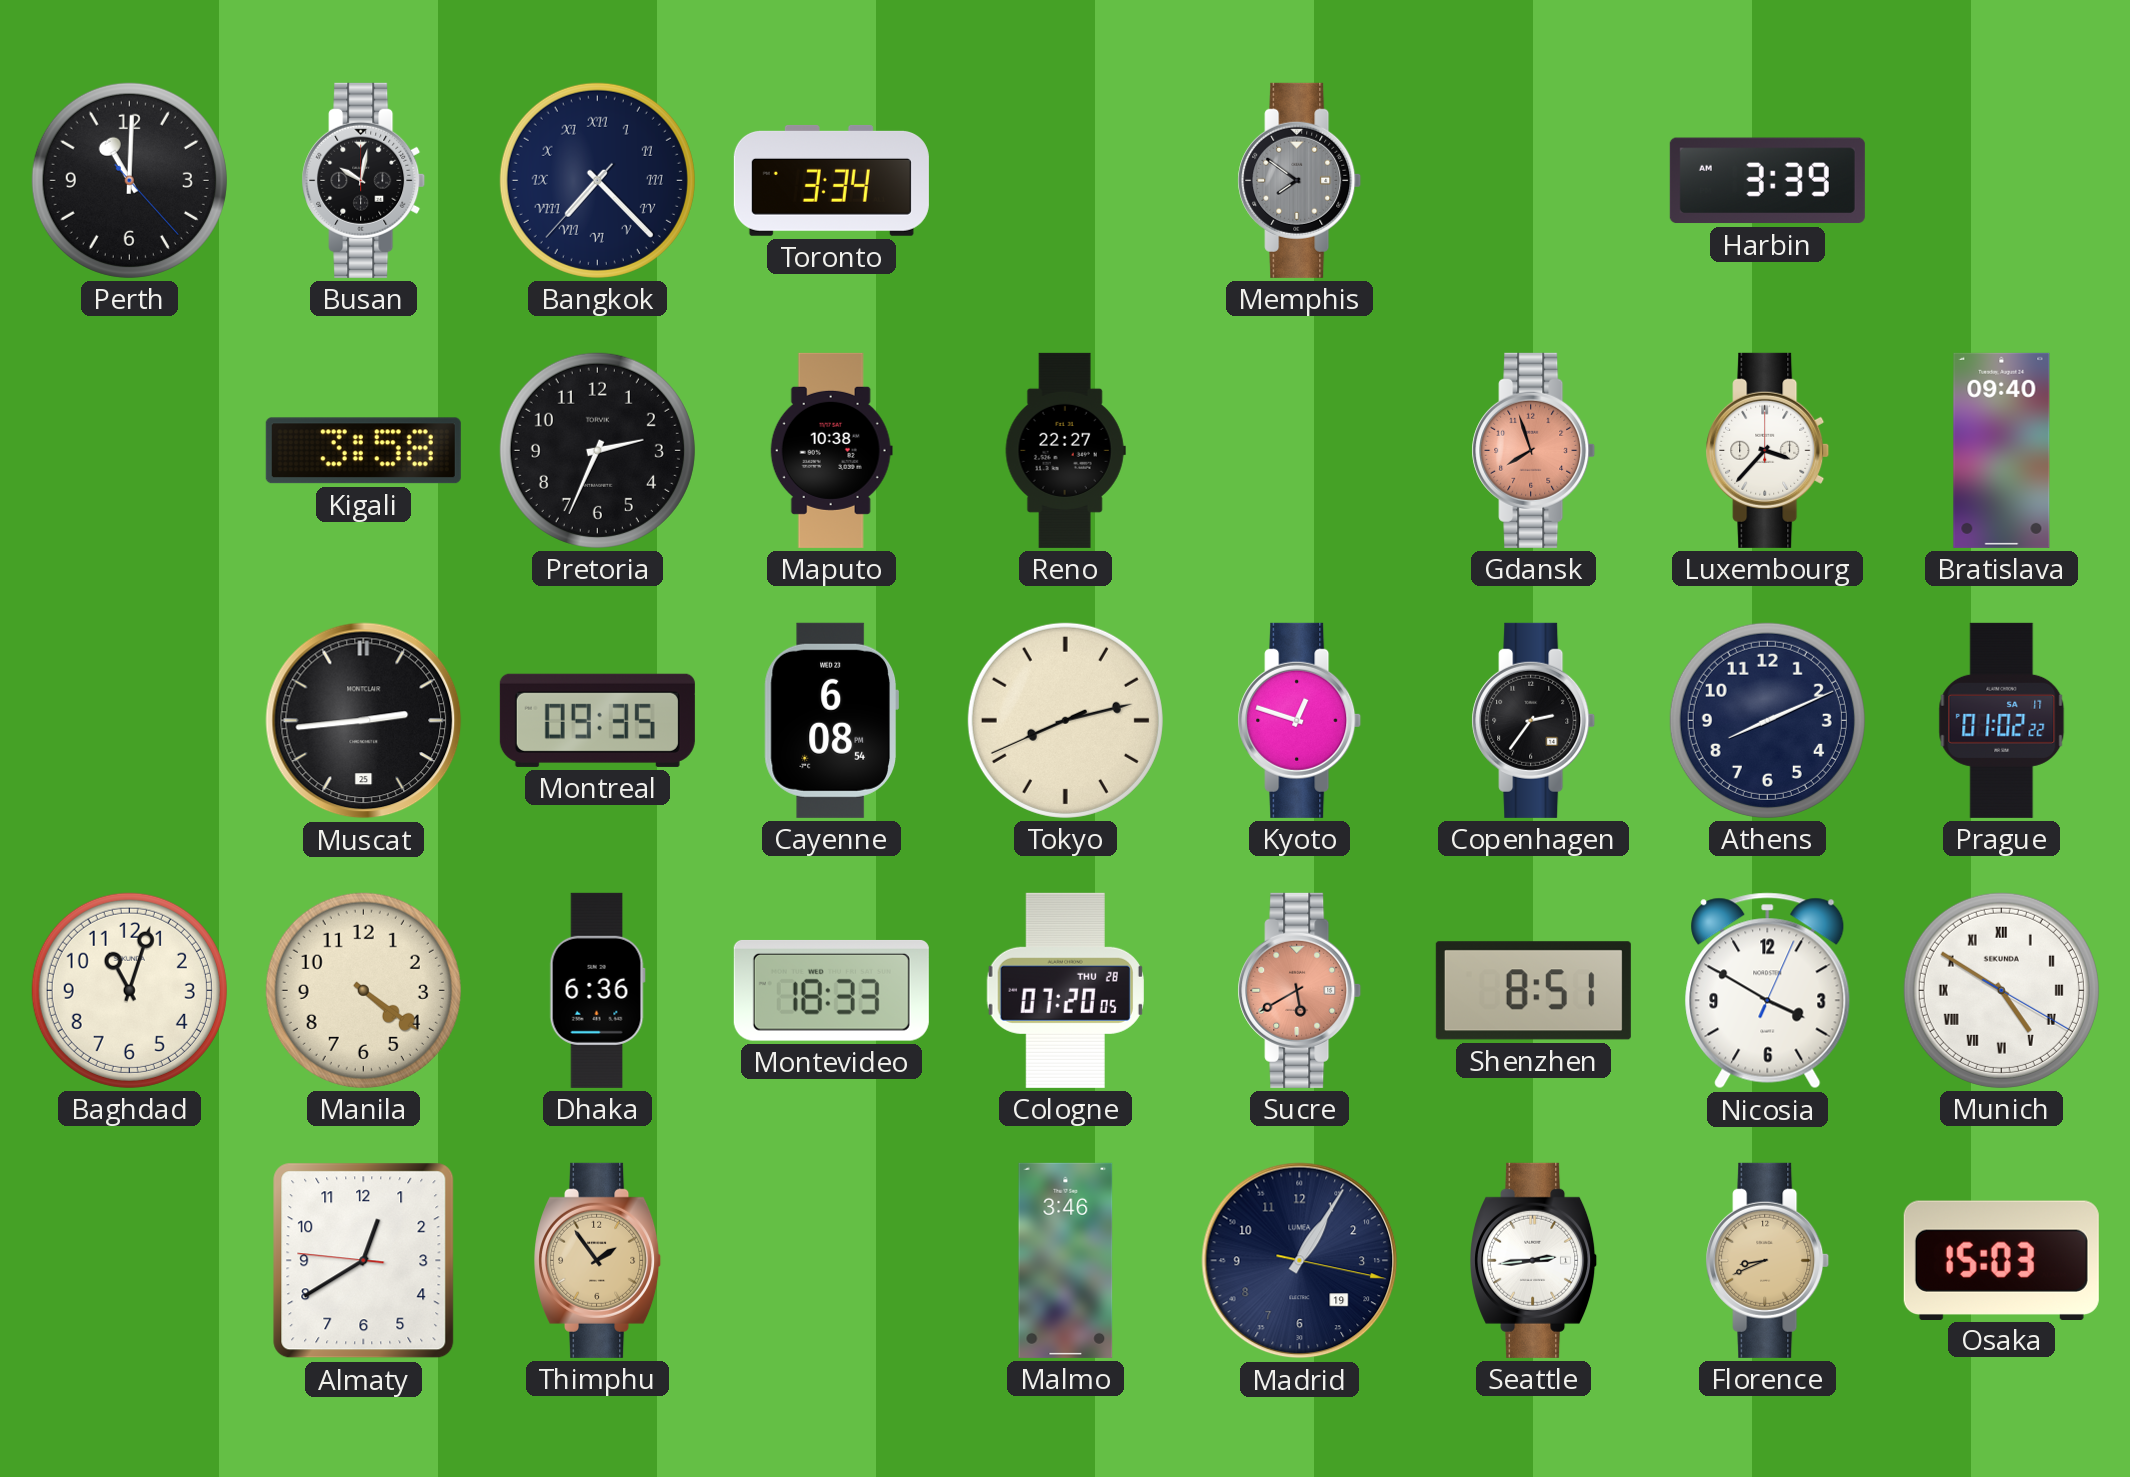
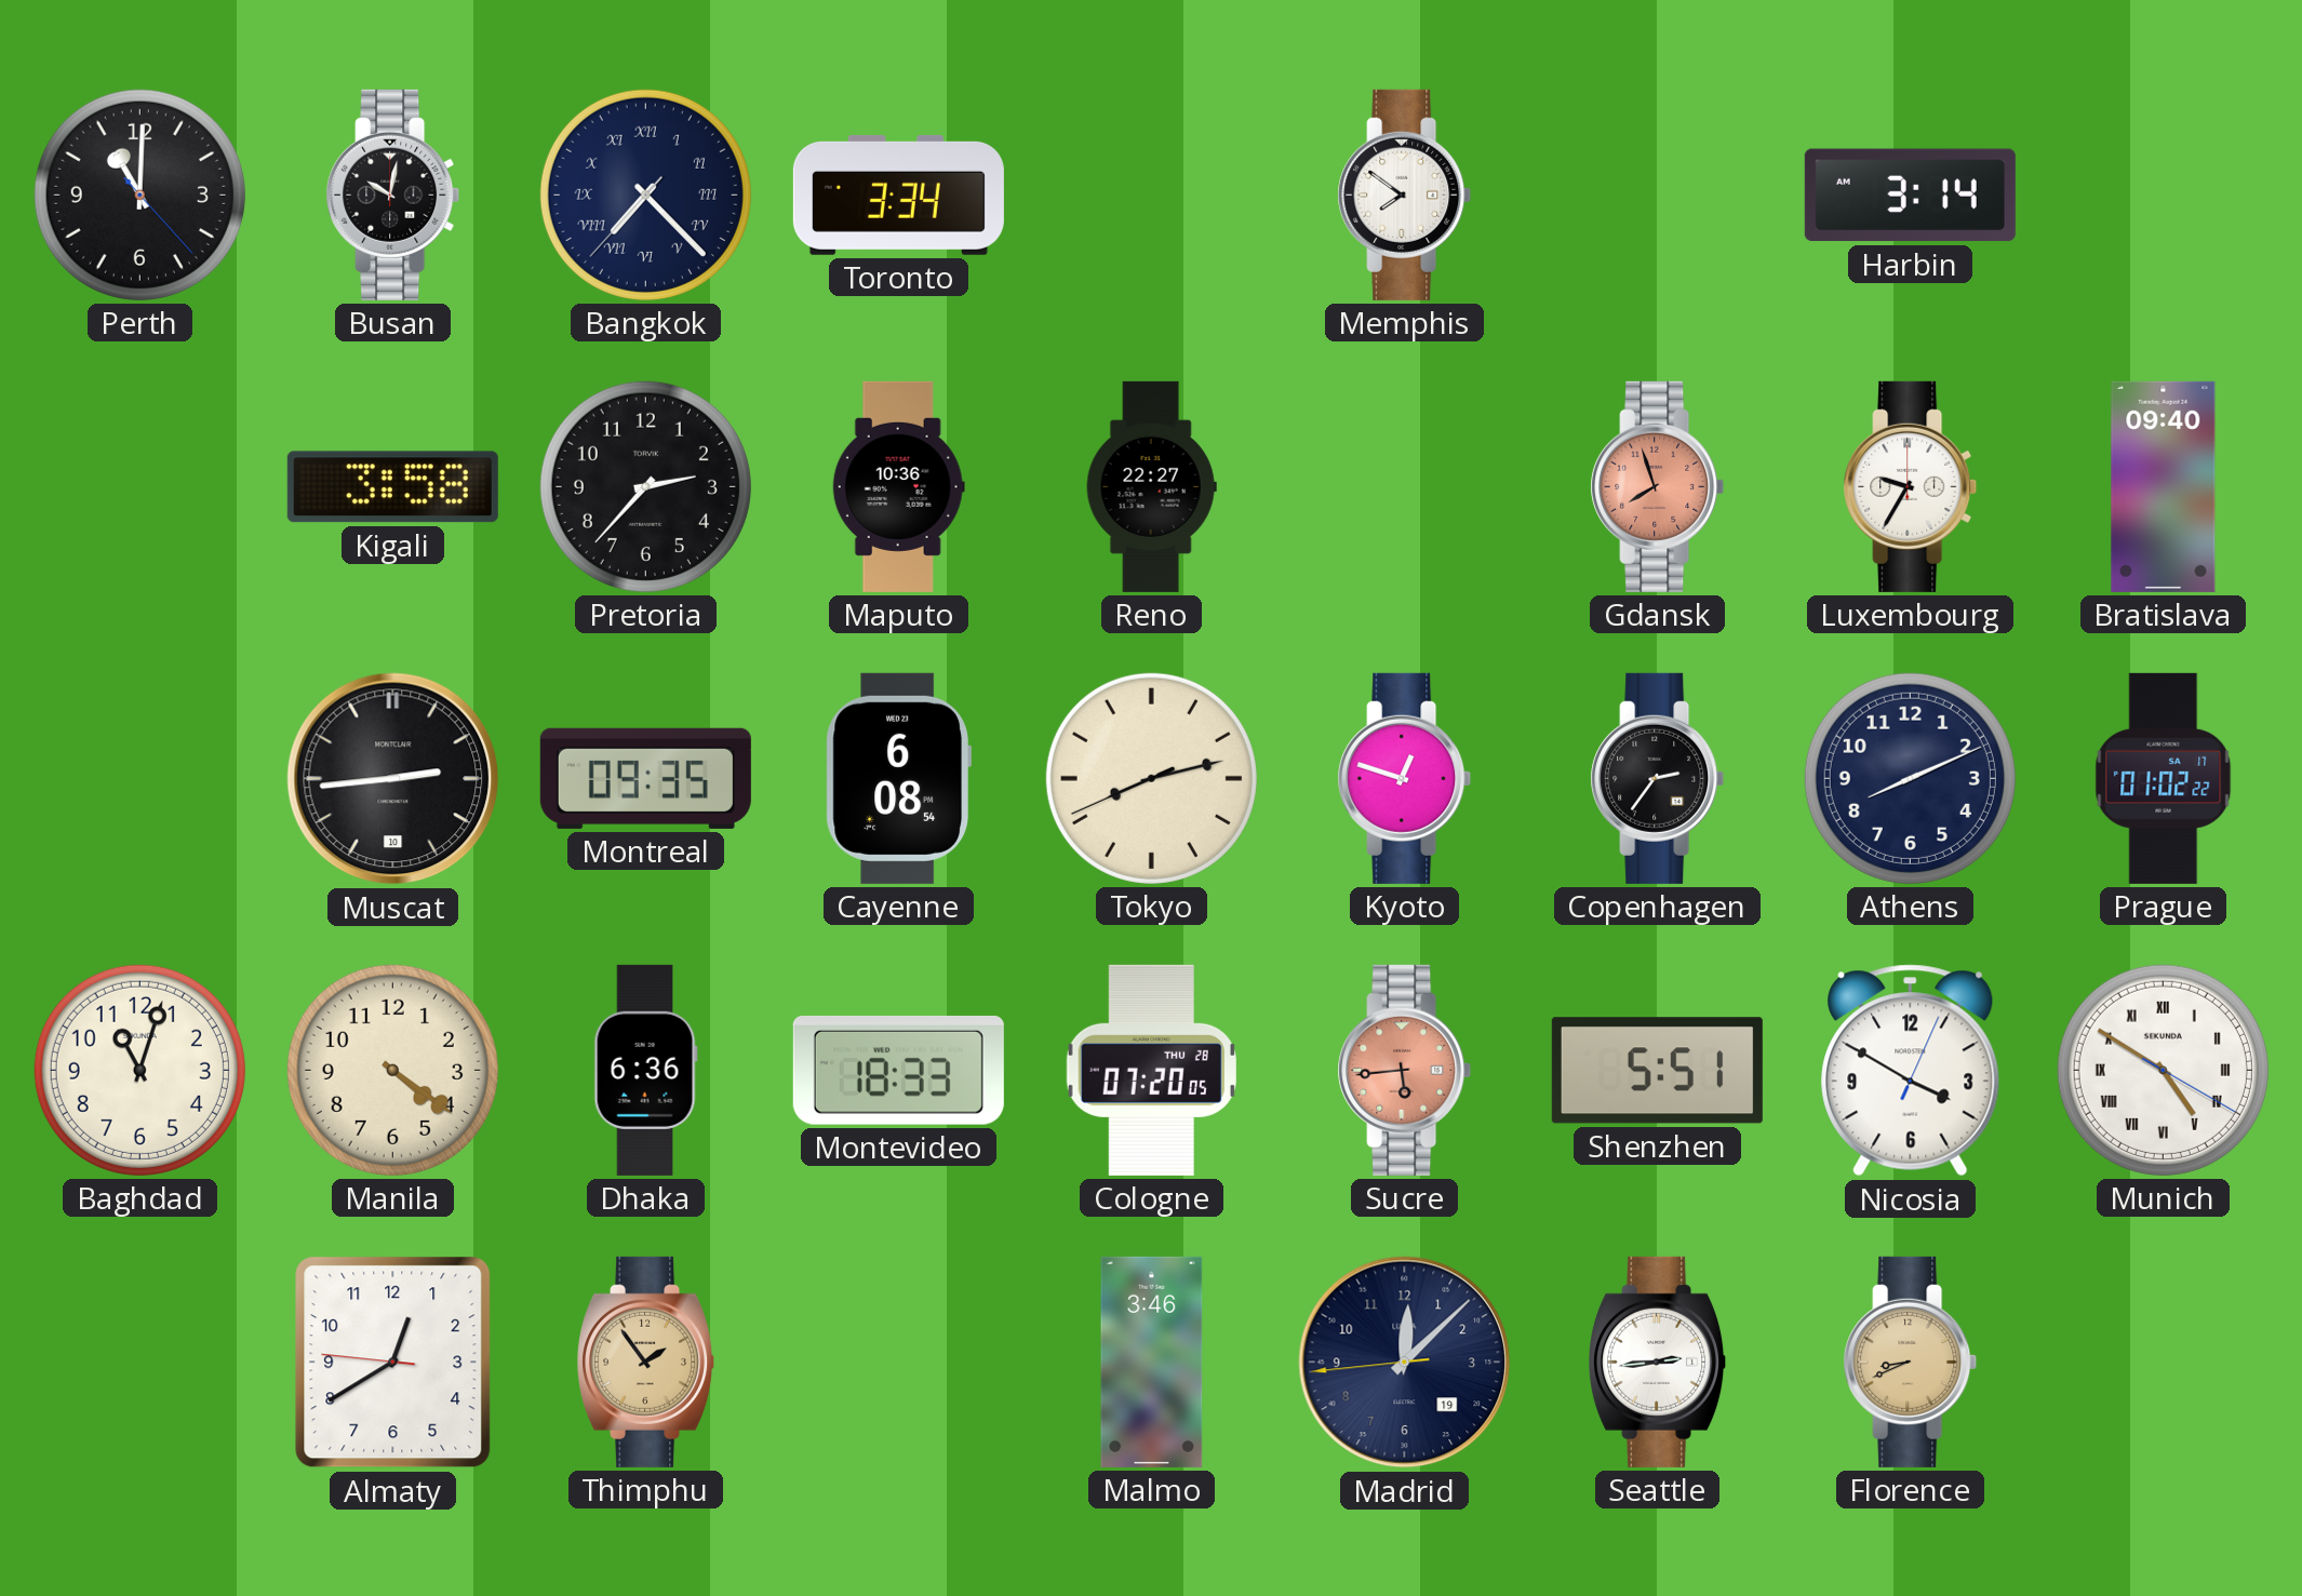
Memphis dial: grey -> white (1405, 195)
Harbin: 3:39 -> 3:14 (1910, 196)
Pretoria: 2:34 -> 2:37 (645, 486)
Maputo: 10:38 -> 10:36 (898, 486)
Luxembourg: 3:37 -> 9:35 (1911, 486)
Muscat date: 25 -> 10 (393, 779)
Sucre: 5:40 -> 5:44 (1405, 1070)
Shenzhen: 8:51 -> 5:51 (1657, 1071)
Madrid: 1:05 -> 12:07 (1405, 1363)
Osaka: 15:03 -> none (2001, 1260)
